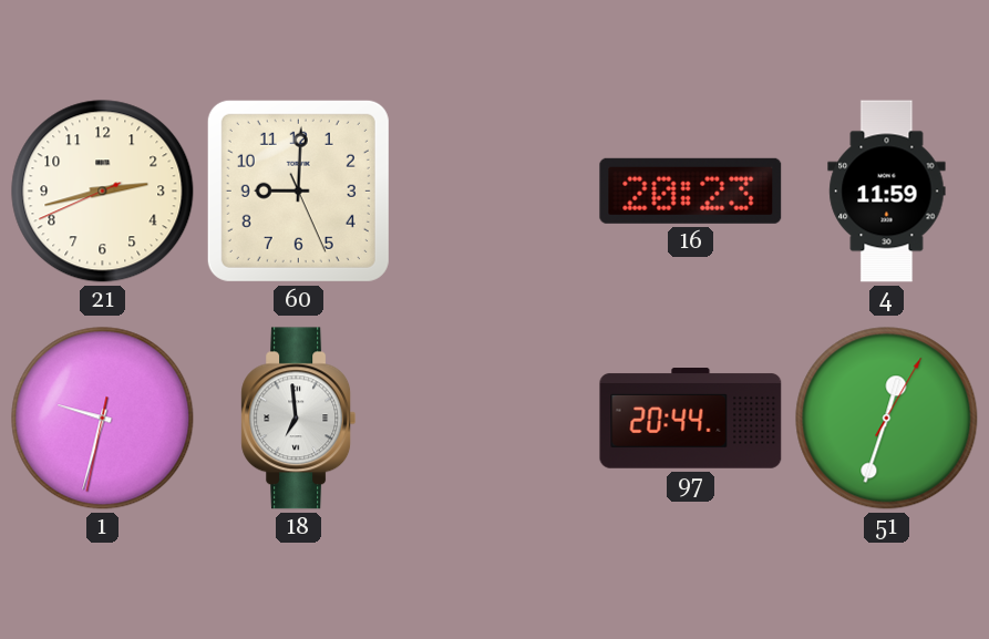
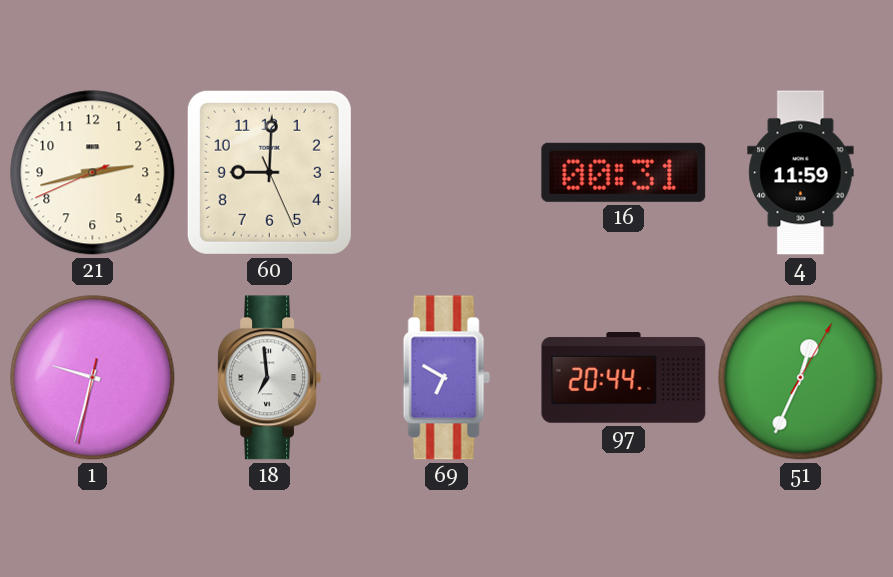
16: 20:23 -> 00:31 (624, 172)
69: none -> 6:50 (446, 378)
51: 12:33 -> 12:34 (801, 378)
